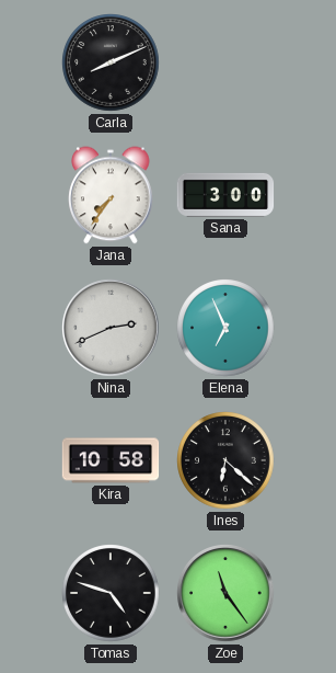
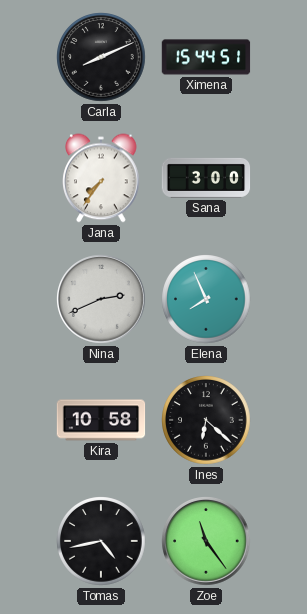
Ximena: none -> 15:44 (206, 57)
Elena: 6:56 -> 7:56 (206, 299)
Tomas: 4:48 -> 4:43 (101, 541)
